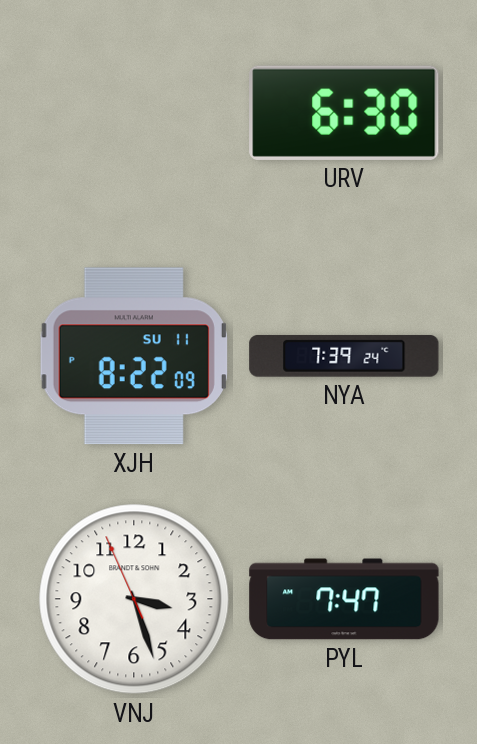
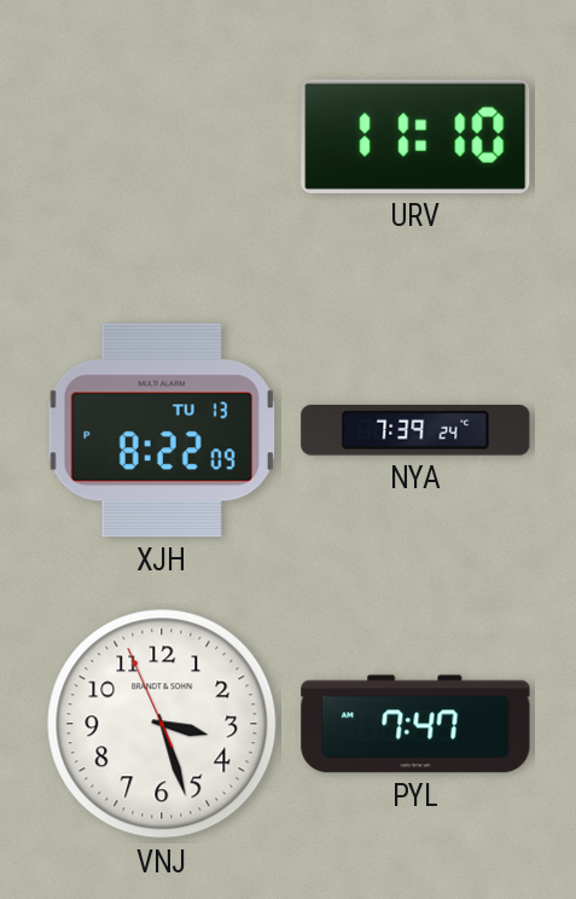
URV: 6:30 -> 11:10 (415, 137)
XJH date: SU 11 -> TU 13 (162, 430)
